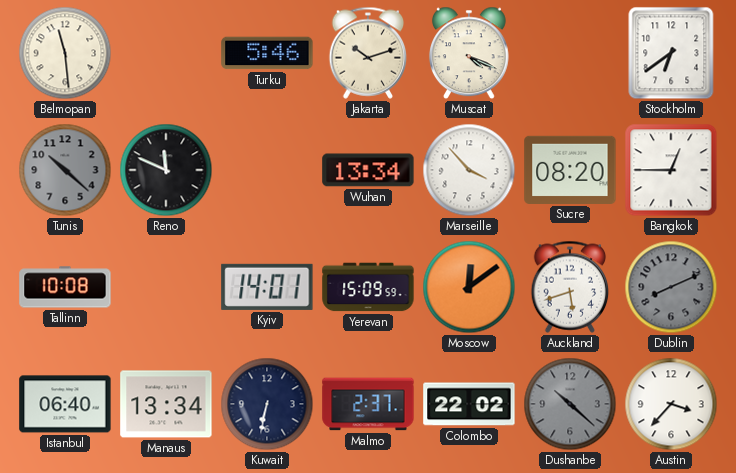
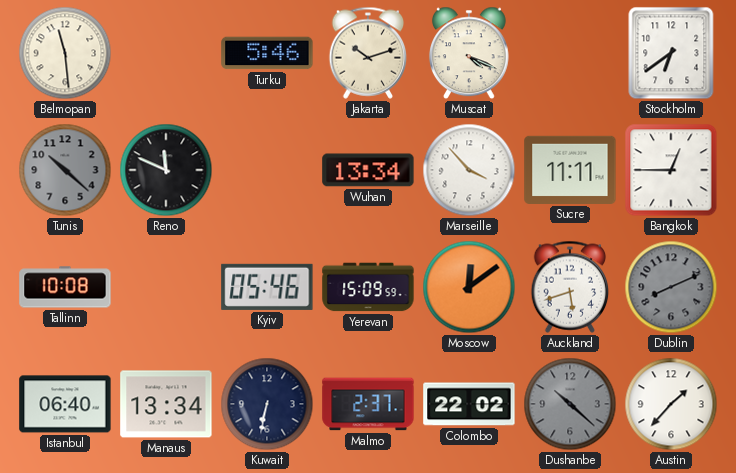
Sucre: 08:20 -> 11:11 (570, 170)
Kyiv: 14:01 -> 05:46 (267, 287)
Austin: 3:37 -> 1:37 (671, 404)
